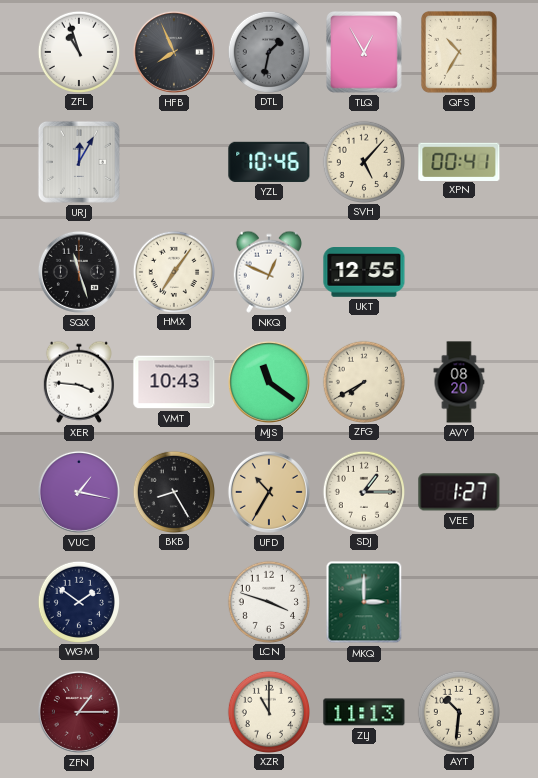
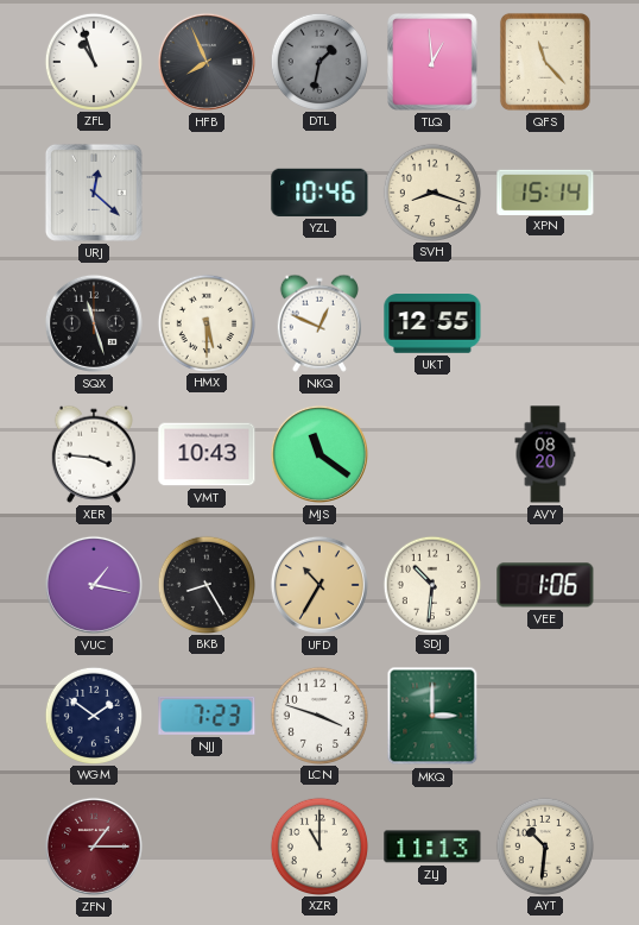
TLQ: 12:55 -> 12:59 (432, 63)
QFS: 10:35 -> 11:23 (545, 62)
URJ: 12:05 -> 12:22 (94, 193)
SVH: 5:07 -> 8:18 (431, 191)
XPN: 00:41 -> 15:14 (545, 191)
HMX: 7:06 -> 5:30 (205, 322)
ZFG: 7:40 -> none (363, 381)
SDJ: 1:15 -> 10:31 (431, 584)
VEE: 1:27 -> 1:06 (545, 585)
NJJ: none -> 7:23 (207, 716)
